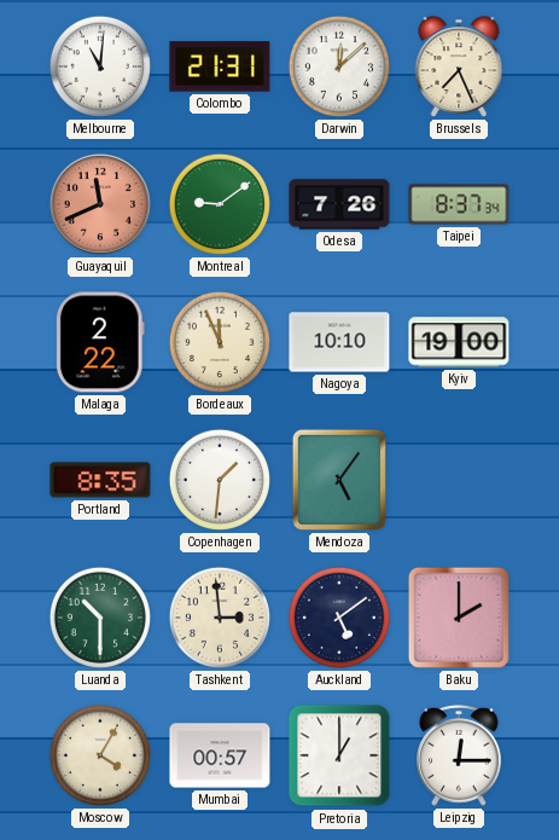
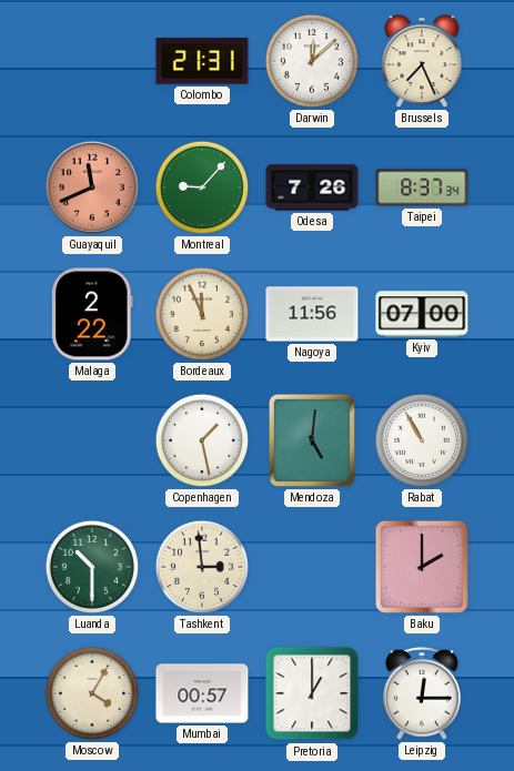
Melbourne: 11:01 -> none (100, 66)
Montreal: 9:09 -> 9:07 (202, 187)
Nagoya: 10:10 -> 11:56 (312, 314)
Kyiv: 19:00 -> 07:00 (422, 314)
Portland: 8:35 -> none (100, 480)
Copenhagen: 1:31 -> 1:28 (202, 440)
Mendoza: 5:06 -> 5:01 (312, 440)
Rabat: none -> 10:55 (422, 440)
Auckland: 5:09 -> none (339, 618)
